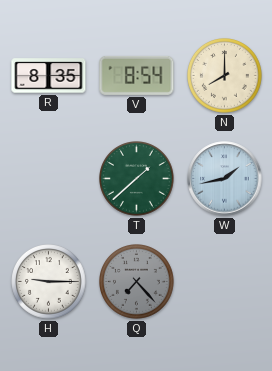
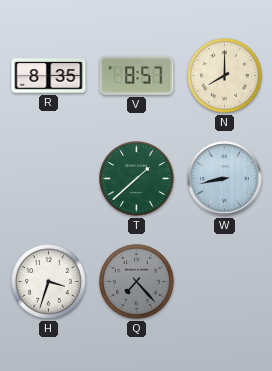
V: 8:54 -> 8:57 (137, 75)
W: 1:43 -> 8:43 (225, 179)
H: 9:15 -> 3:33 (49, 282)
